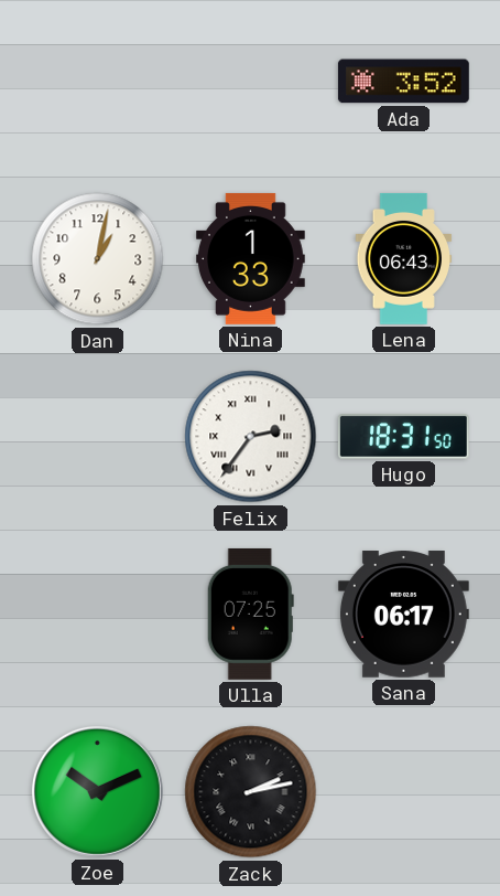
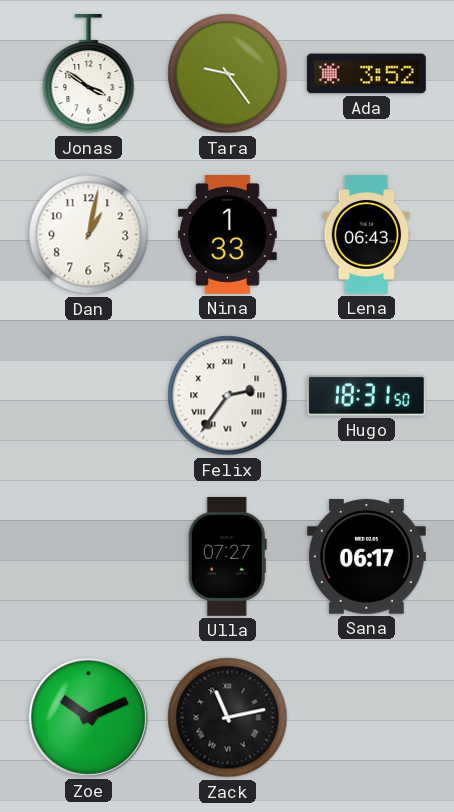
Jonas: none -> 3:51 (89, 74)
Tara: none -> 9:24 (228, 74)
Ulla: 07:25 -> 07:27 (227, 556)
Zack: 2:13 -> 11:13 (228, 718)
